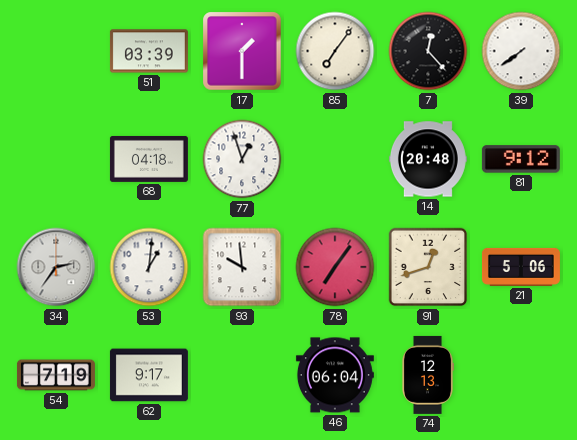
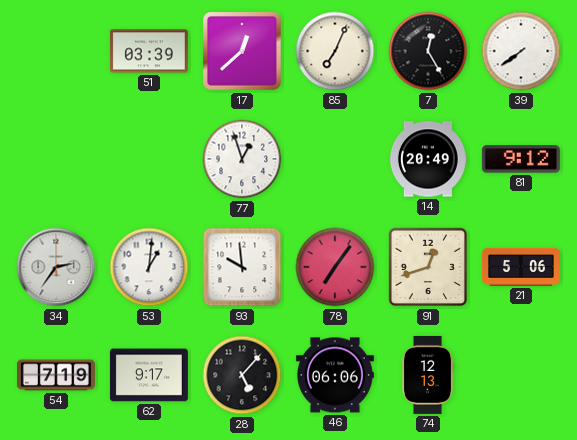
17: 1:30 -> 12:38 (242, 51)
85: 7:06 -> 7:04 (335, 51)
7: 12:23 -> 12:25 (428, 51)
68: 04:18 -> none (149, 159)
14: 20:48 -> 20:49 (428, 159)
28: none -> 5:07 (242, 375)
46: 06:04 -> 06:06 (335, 375)
